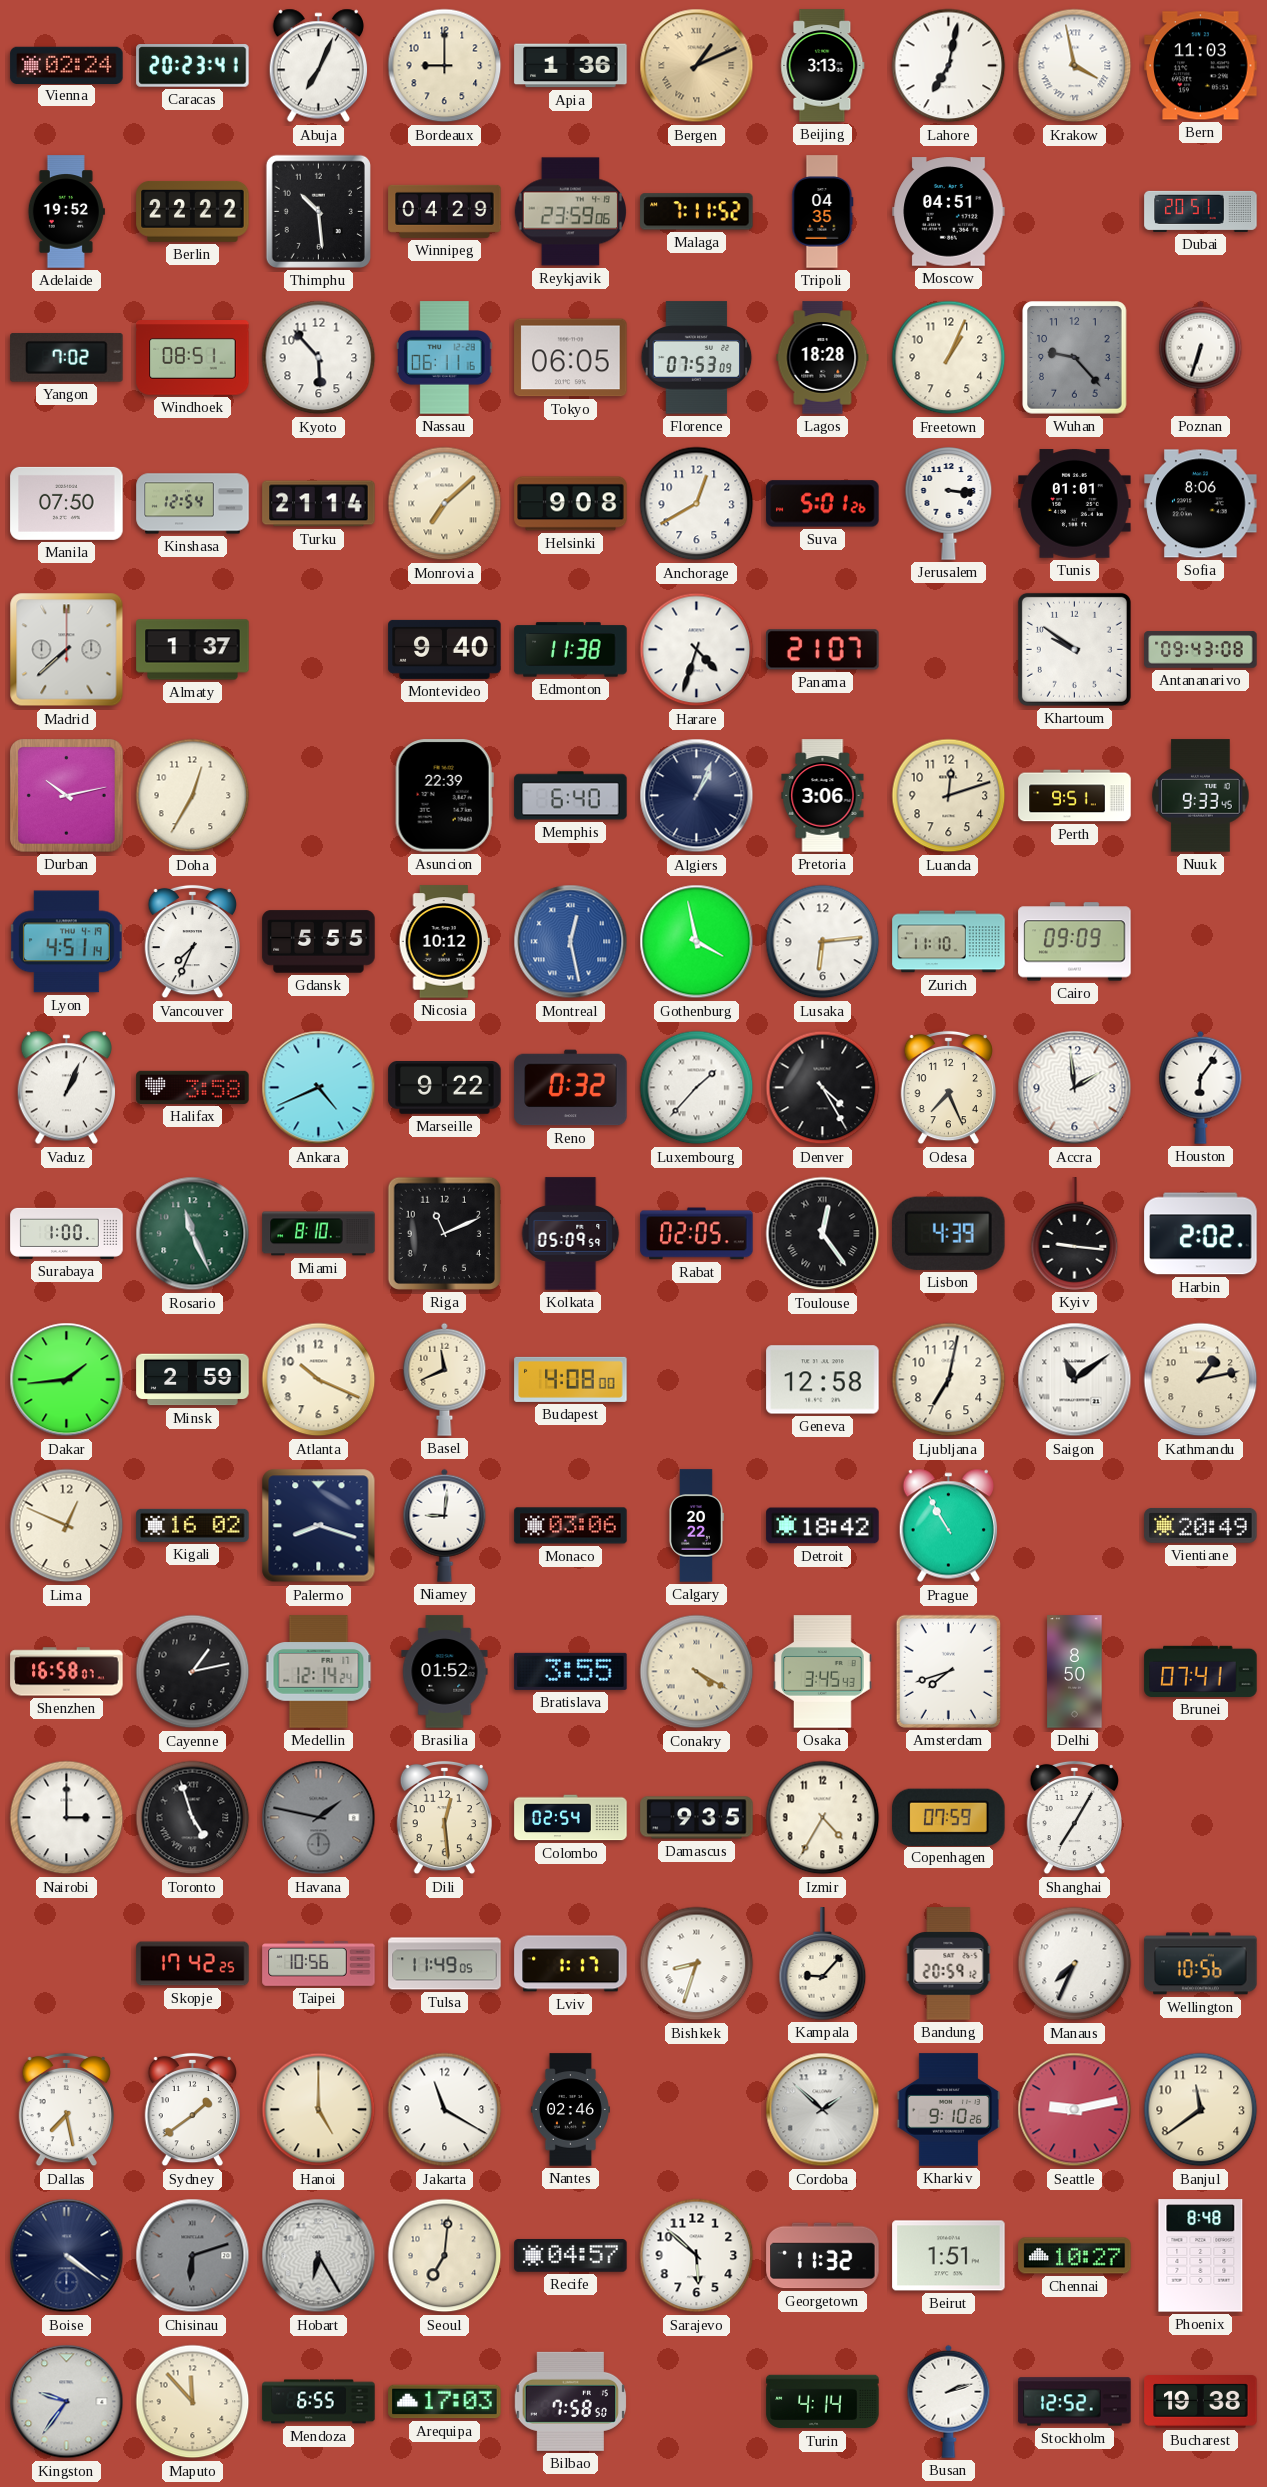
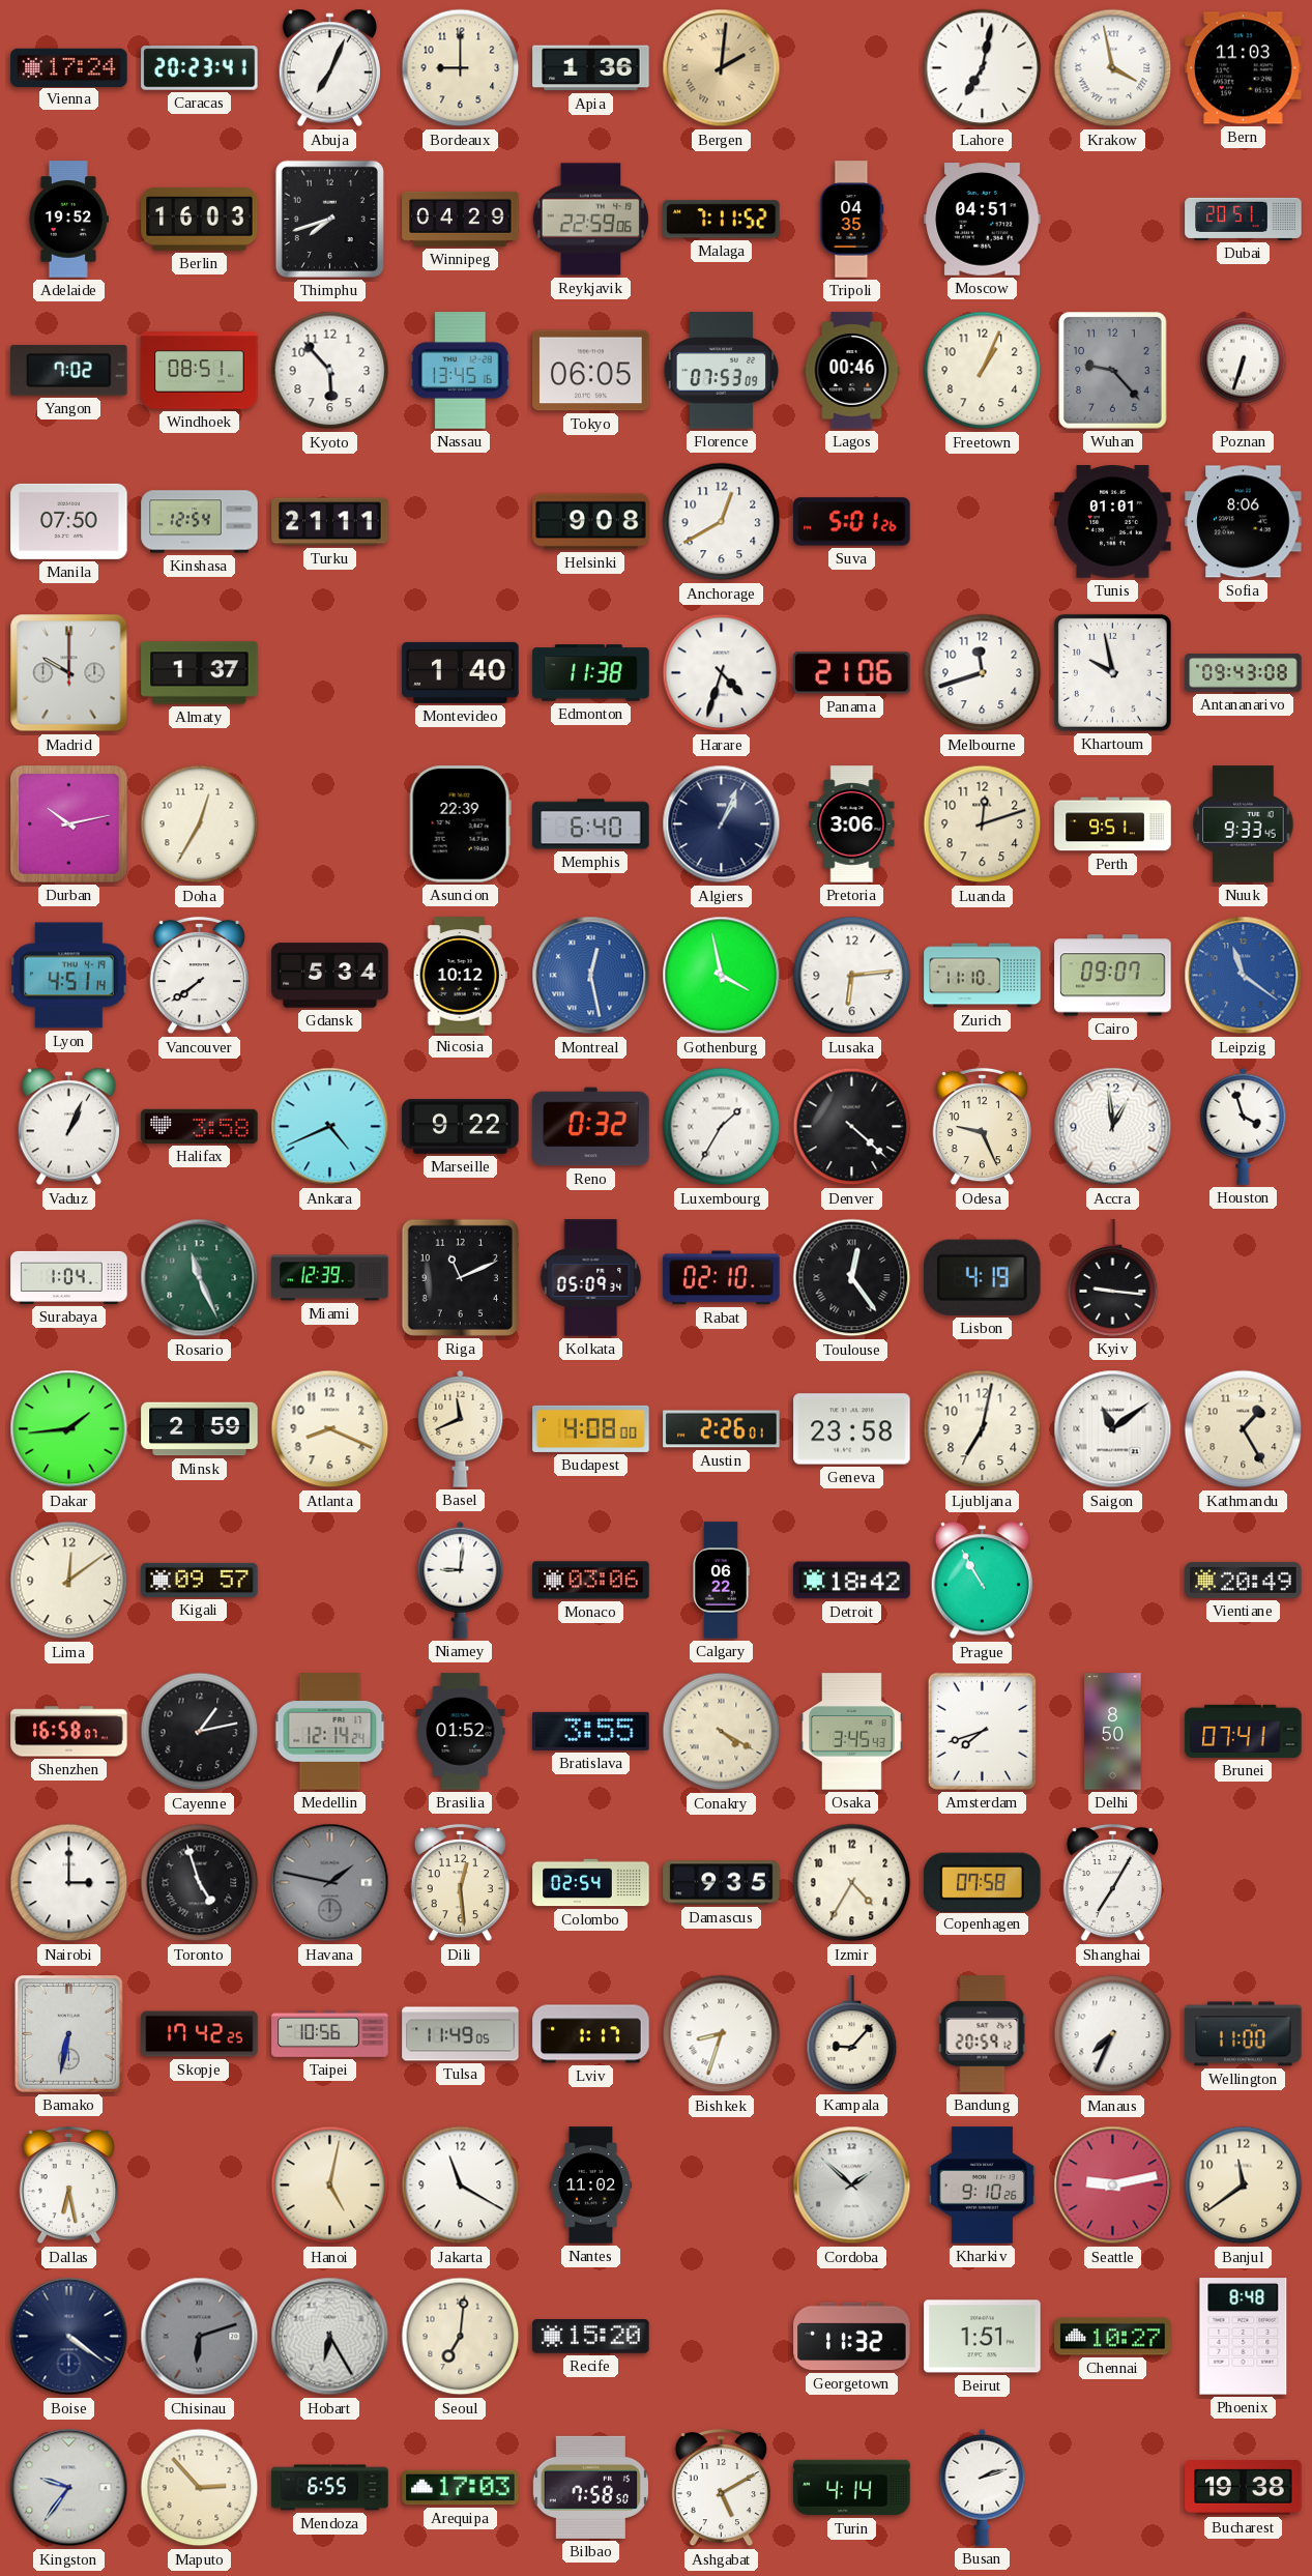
Vienna: 02:24 -> 17:24 (69, 67)
Bergen: 1:11 -> 2:01 (722, 68)
Beijing: 3:13 -> none (823, 66)
Berlin: 22:22 -> 16:03 (200, 219)
Thimphu: 10:29 -> 7:42 (329, 219)
Reykjavik: 23:59 -> 22:59 (590, 220)
Nassau: 06:11 -> 13:45 (460, 371)
Lagos: 18:28 -> 00:46 (852, 371)
Turku: 21:14 -> 21:11 (330, 522)
Monrovia: 7:08 -> none (445, 504)
Jerusalem: 3:16 -> none (949, 504)
Madrid: 7:38 -> 10:00 (69, 673)
Montevideo: 9:40 -> 1:40 (461, 672)
Panama: 21:07 -> 21:06 (852, 673)
Melbourne: none -> 11:42 (983, 673)
Khartoum: 9:51 -> 9:58 (1112, 672)
Vancouver: 7:34 -> 7:39 (199, 976)
Gdansk: 5:55 -> 5:34 (330, 976)
Cairo: 09:09 -> 09:07 (1113, 976)
Leipzig: none -> 11:21 (1244, 976)
Luxembourg: 1:37 -> 1:35 (722, 1127)
Denver: 4:25 -> 4:22 (852, 1127)
Odesa: 7:26 -> 9:26 (982, 1127)
Accra: 1:59 -> 12:59 (1113, 1127)
Houston: 6:06 -> 3:57 (1244, 1126)
Surabaya: 1:00 -> 1:04 (69, 1277)
Miami: 8:10 -> 12:39 (330, 1278)
Kolkata: 05:09:59 -> 05:09:34 (591, 1278)
Rabat: 02:05 -> 02:10 (722, 1278)
Lisbon: 4:39 -> 4:19 (983, 1277)
Harbin: 2:02 -> none (1201, 1234)
Atlanta: 10:19 -> 8:19 (330, 1429)
Austin: none -> 2:26 (722, 1429)
Geneva: 12:58 -> 23:58 (852, 1429)
Kathmandu: 1:13 -> 1:25 (1244, 1429)
Lima: 12:49 -> 12:09 (69, 1581)
Kigali: 16:02 -> 09:57 (200, 1580)
Palermo: 8:18 -> none (319, 1526)
Calgary: 20:22 -> 06:22 (722, 1581)
Copenhagen: 07:59 -> 07:58 (983, 1882)
Bamako: none -> 6:32 (69, 2034)
Wellington: 10:56 -> 11:00 (1244, 2034)
Dallas: 7:28 -> 6:28 (68, 2186)
Sydney: 1:39 -> none (192, 2110)
Hanoi: 5:00 -> 5:02 (330, 2186)
Nantes: 02:46 -> 11:02 (590, 2186)
Recife: 04:57 -> 15:20 (591, 2337)
Sarajevo: 5:52 -> none (697, 2256)
Maputo: 11:53 -> 2:53 (200, 2488)
Ashgabat: none -> 5:10 (721, 2488)
Stockholm: 12:52 -> none (1075, 2402)
